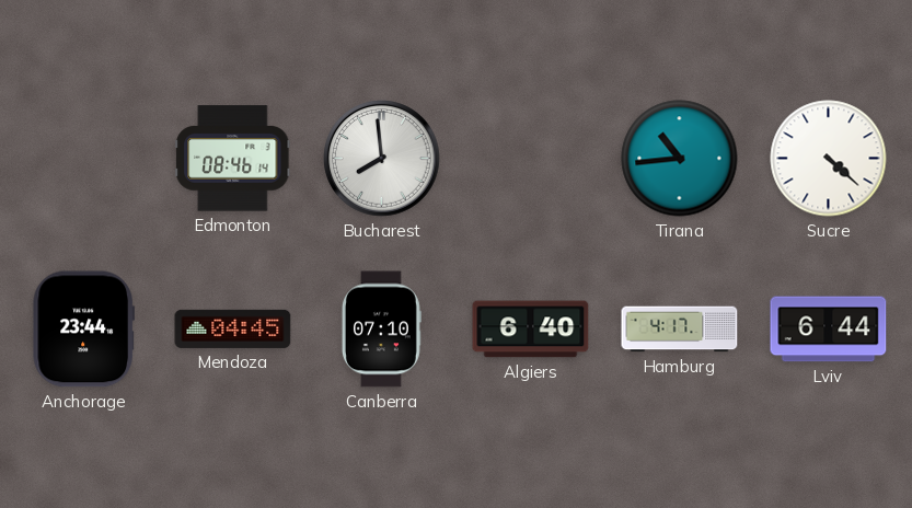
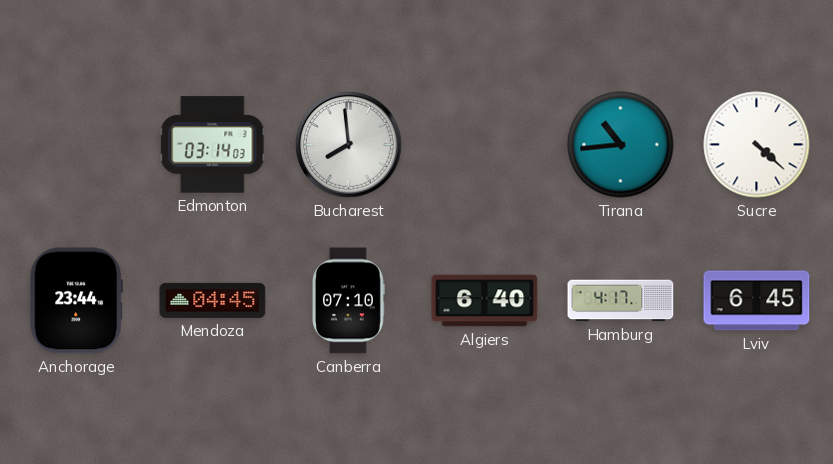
Edmonton: 08:46 -> 03:14 (213, 145)
Lviv: 6:44 -> 6:45 (757, 301)
